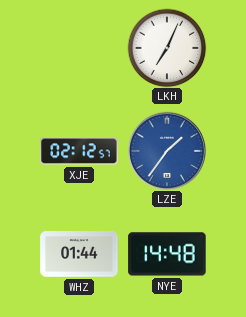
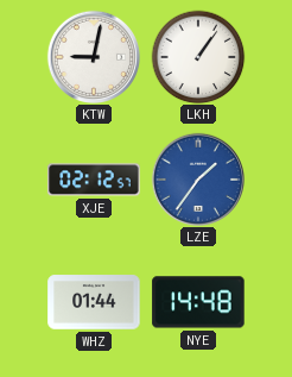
KTW: none -> 9:02 (93, 56)
LKH: 7:04 -> 1:06 (198, 57)
